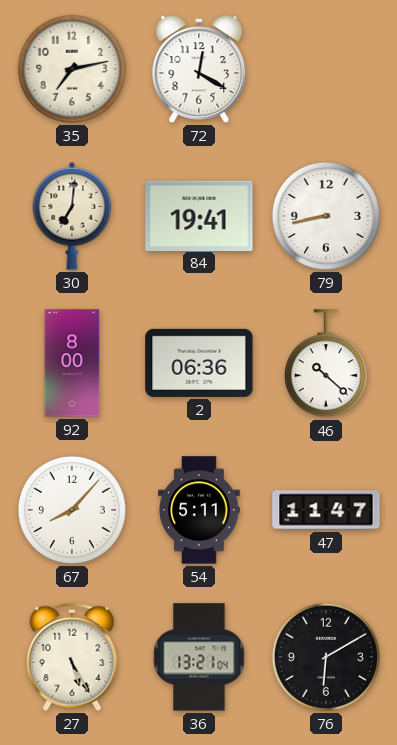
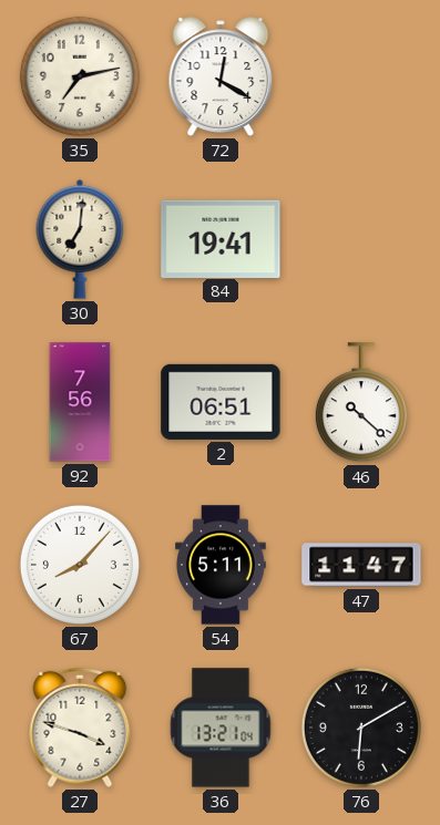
79: 8:43 -> none (326, 216)
92: 8:00 -> 7:56 (80, 402)
2: 06:36 -> 06:51 (221, 402)
27: 5:25 -> 3:48 (80, 728)
